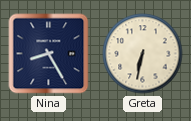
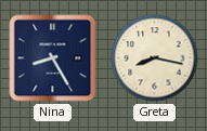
Greta: 6:32 -> 8:17 (155, 58)
